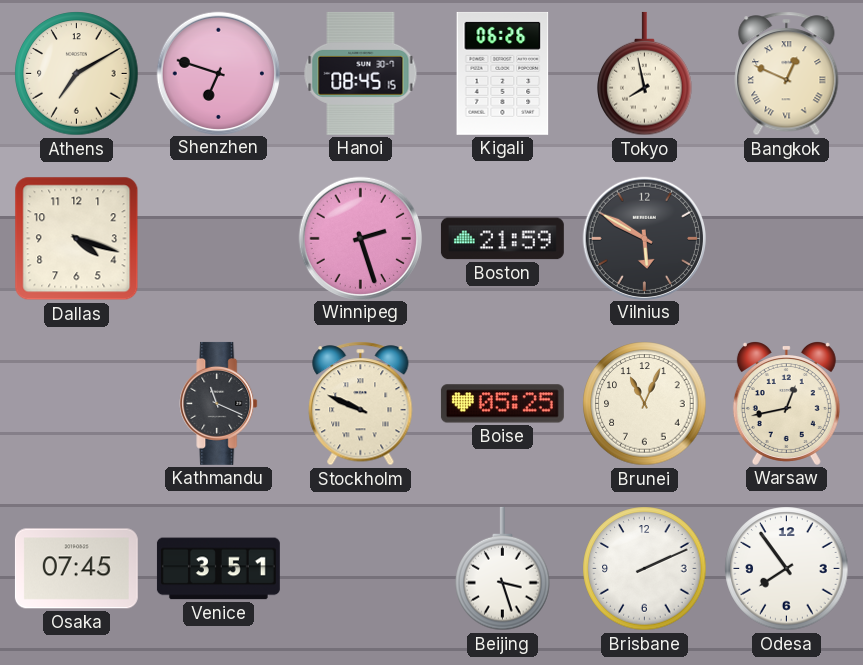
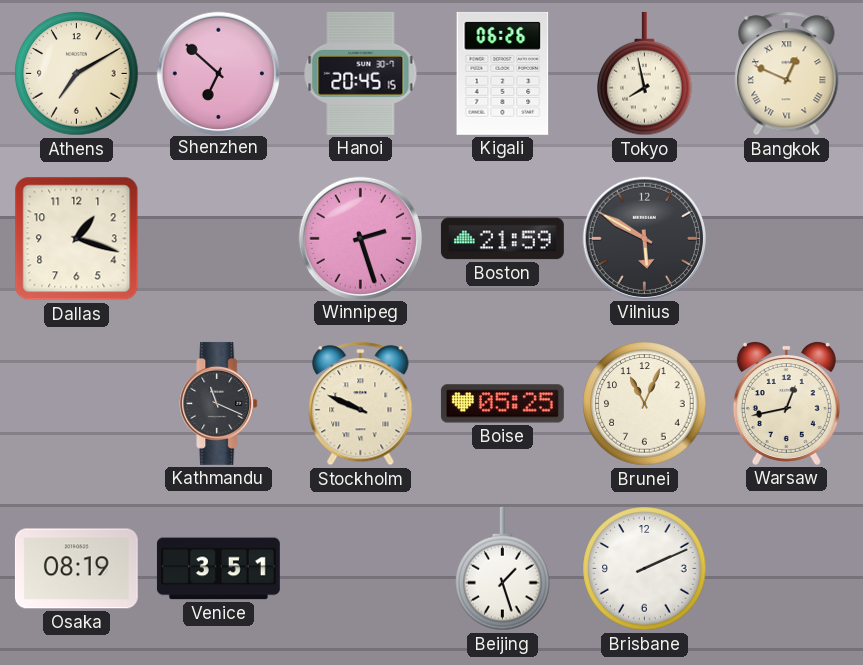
Shenzhen: 6:48 -> 6:52 (218, 73)
Hanoi: 08:45 -> 20:45 (361, 73)
Dallas: 4:18 -> 1:18 (77, 239)
Osaka: 07:45 -> 08:19 (76, 569)
Beijing: 3:27 -> 1:27 (503, 569)
Odesa: 7:54 -> none (787, 569)
